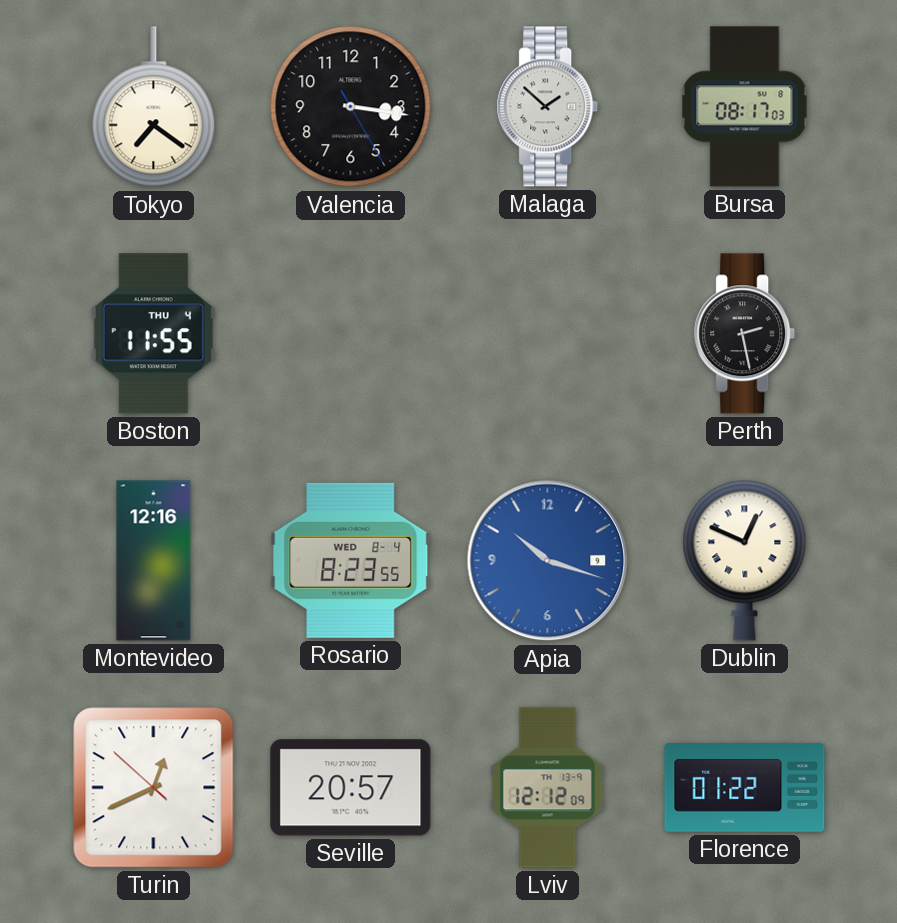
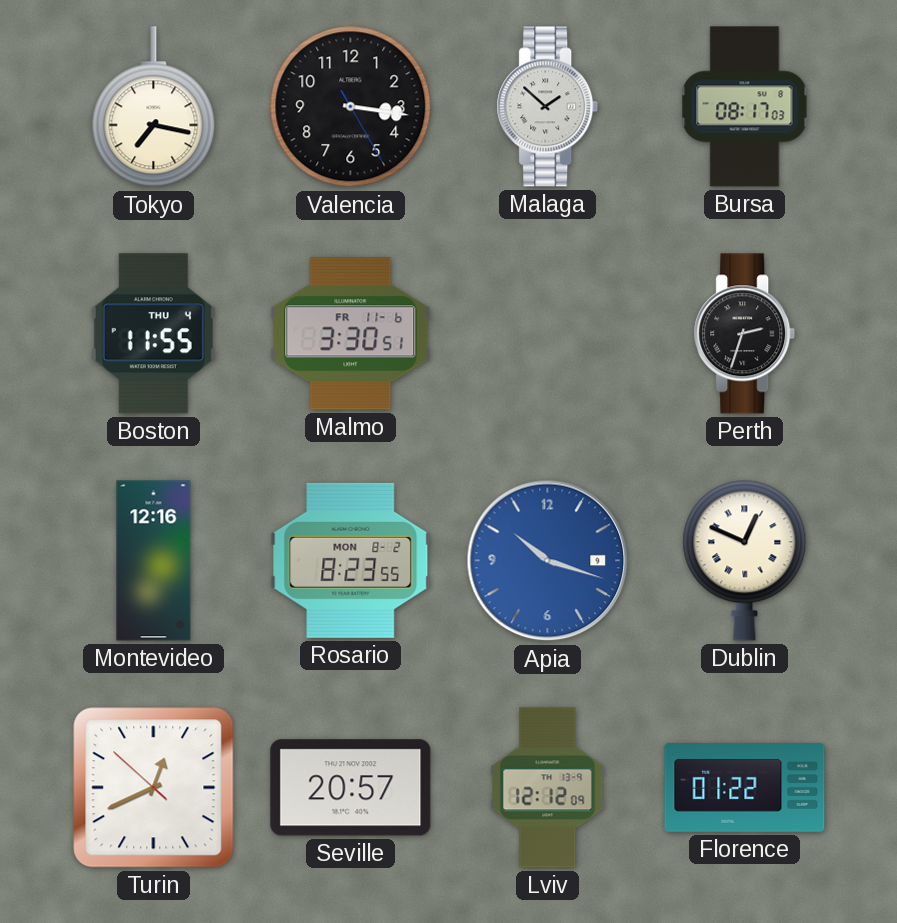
Tokyo: 7:21 -> 7:17 (154, 107)
Malmo: none -> 3:30 (351, 334)
Perth: 2:28 -> 2:33 (745, 334)
Rosario date: WED 8-4 -> MON 8-2 (351, 560)
